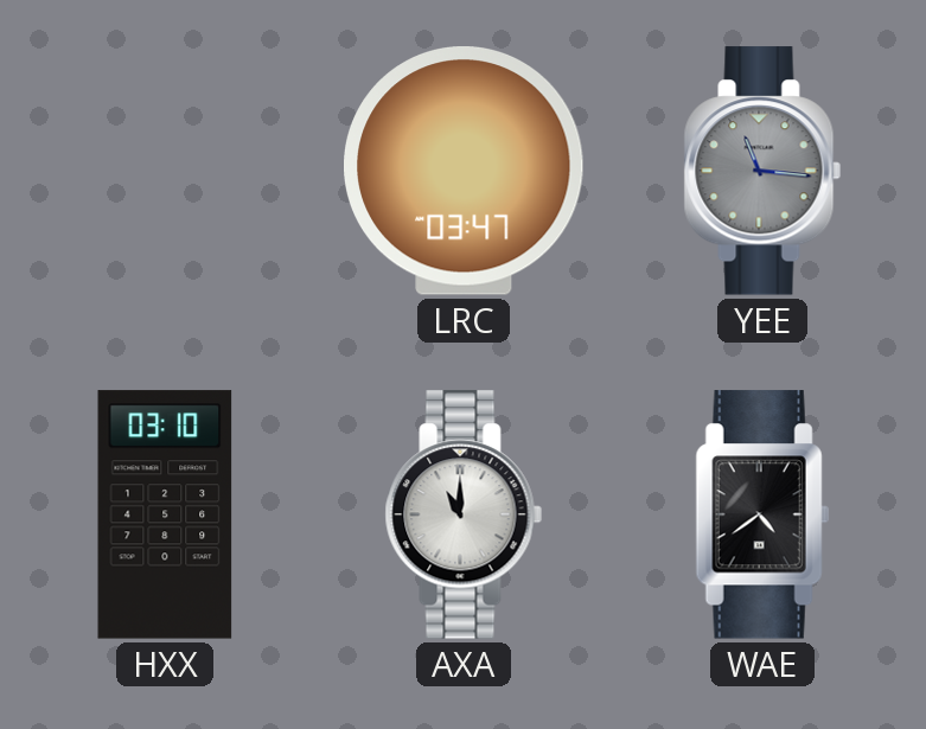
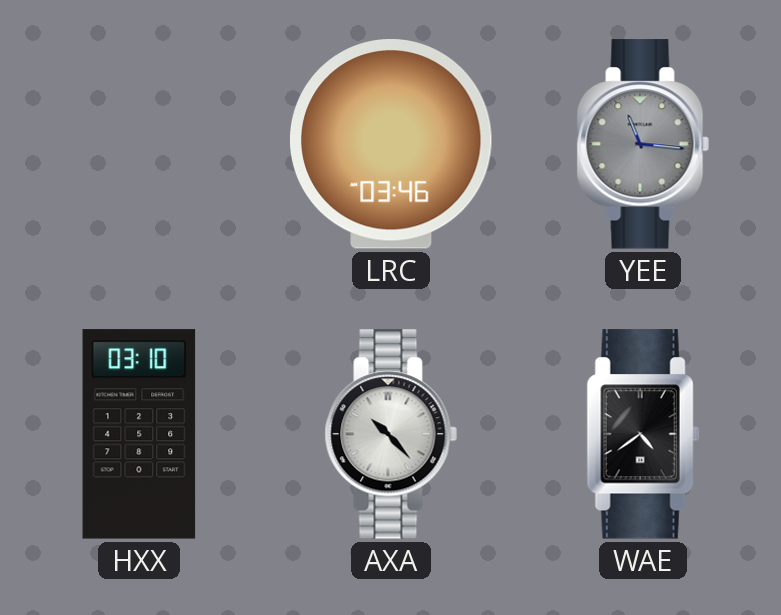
LRC: 03:47 -> 03:46 (392, 145)
AXA: 11:00 -> 10:23 (391, 434)
